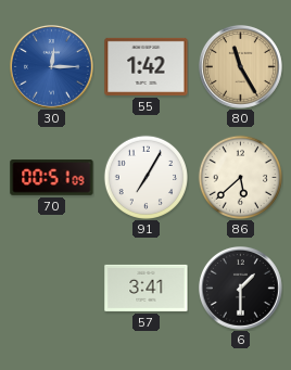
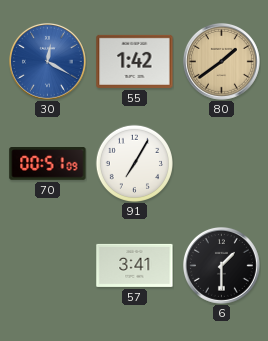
30: 12:15 -> 12:20 (48, 62)
80: 11:25 -> 1:39 (222, 62)
86: 5:38 -> none (240, 177)
